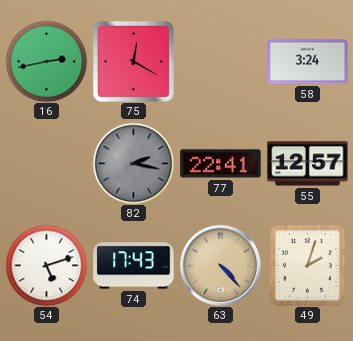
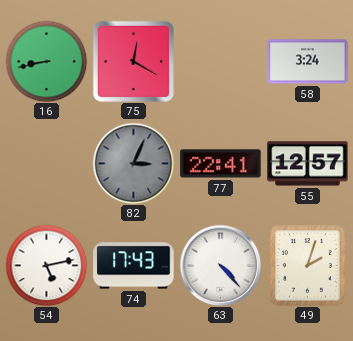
16: 2:43 -> 8:43 (46, 61)
82: 2:17 -> 3:04 (133, 163)
54: 5:12 -> 5:13 (46, 265)
63 dial: champagne -> white (220, 265)
